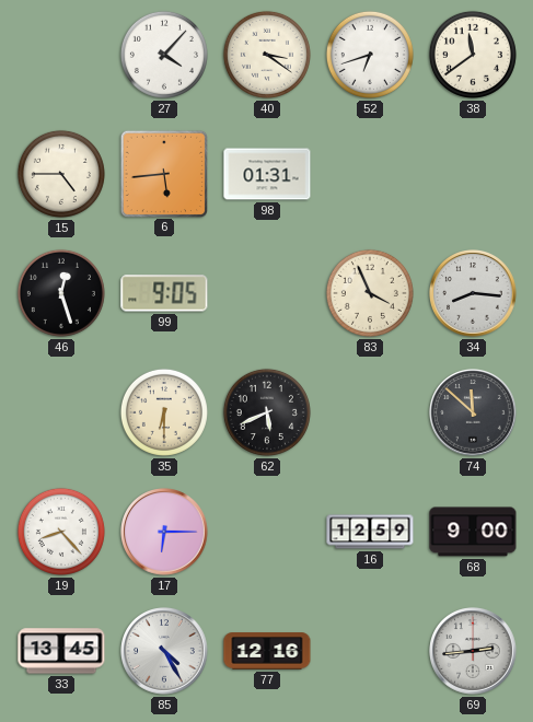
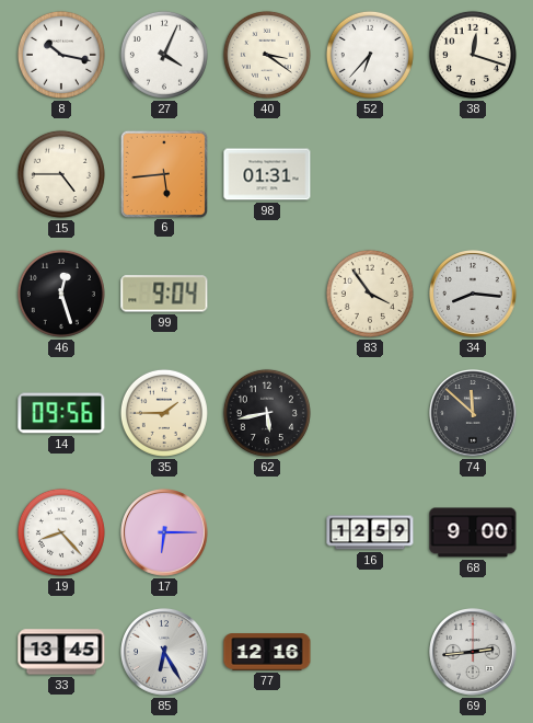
8: none -> 10:17 (61, 55)
27: 4:07 -> 4:04 (164, 55)
52: 6:42 -> 6:37 (370, 55)
38: 11:39 -> 12:18 (473, 55)
99: 9:05 -> 9:04 (164, 294)
83: 3:56 -> 3:54 (370, 294)
14: none -> 09:56 (61, 413)
35: 6:30 -> 1:45 (164, 413)
62: 5:41 -> 5:43 (267, 413)
85: 4:25 -> 6:25 (165, 653)
